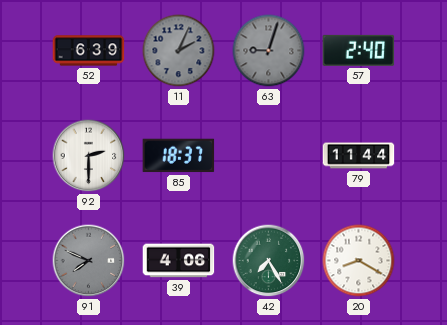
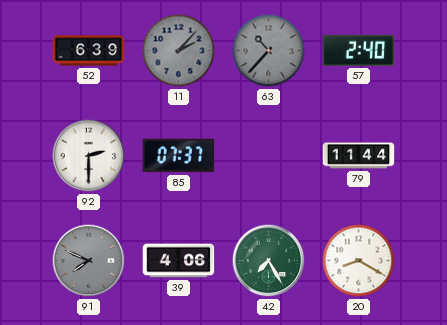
11: 2:04 -> 2:07 (179, 51)
63: 9:03 -> 10:37 (269, 51)
85: 18:37 -> 07:37 (179, 156)
